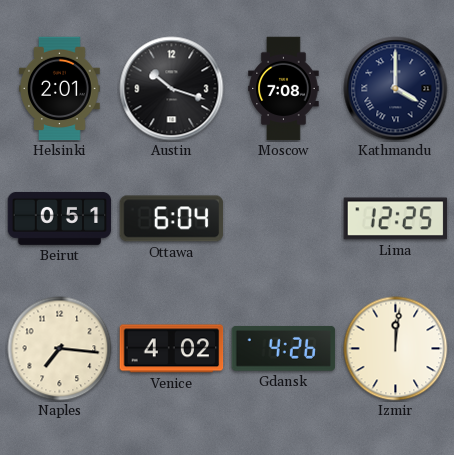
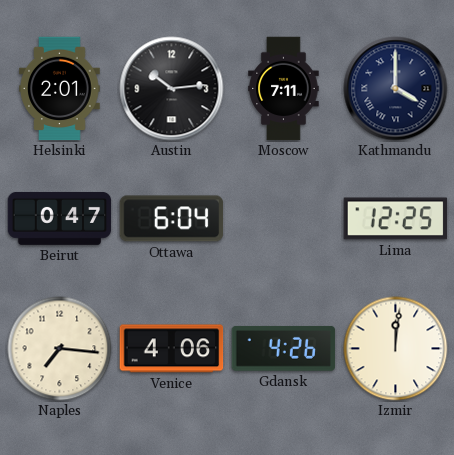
Austin: 10:18 -> 10:14 (172, 89)
Moscow: 7:08 -> 7:11 (284, 89)
Beirut: 0:51 -> 0:47 (60, 218)
Venice: 4:02 -> 4:06 (172, 349)
